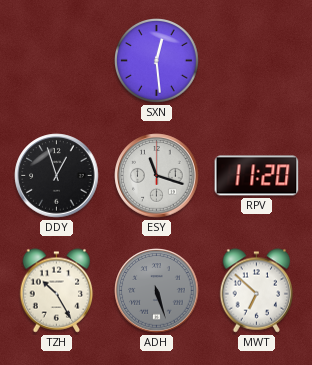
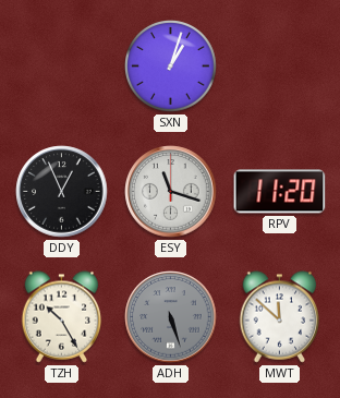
SXN: 12:29 -> 1:03 (171, 67)
DDY: 12:57 -> 12:56 (62, 192)
MWT: 6:52 -> 11:52 (280, 317)
